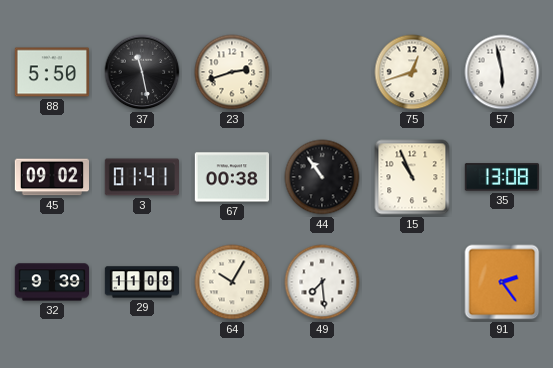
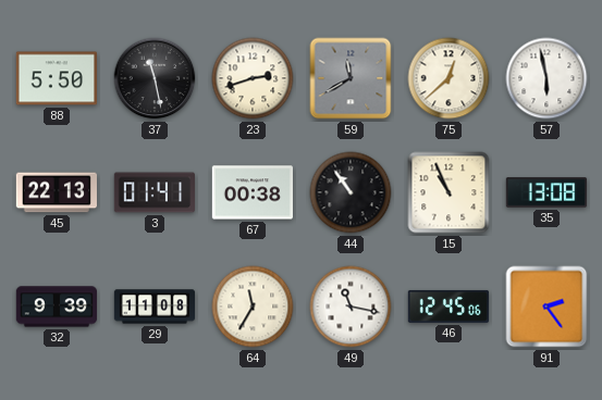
59: none -> 11:40 (351, 78)
75: 12:42 -> 12:38 (449, 78)
45: 09:02 -> 22:13 (56, 192)
64: 10:05 -> 11:35 (253, 307)
49: 7:29 -> 11:17 (351, 307)
46: none -> 12:45 (449, 307)
